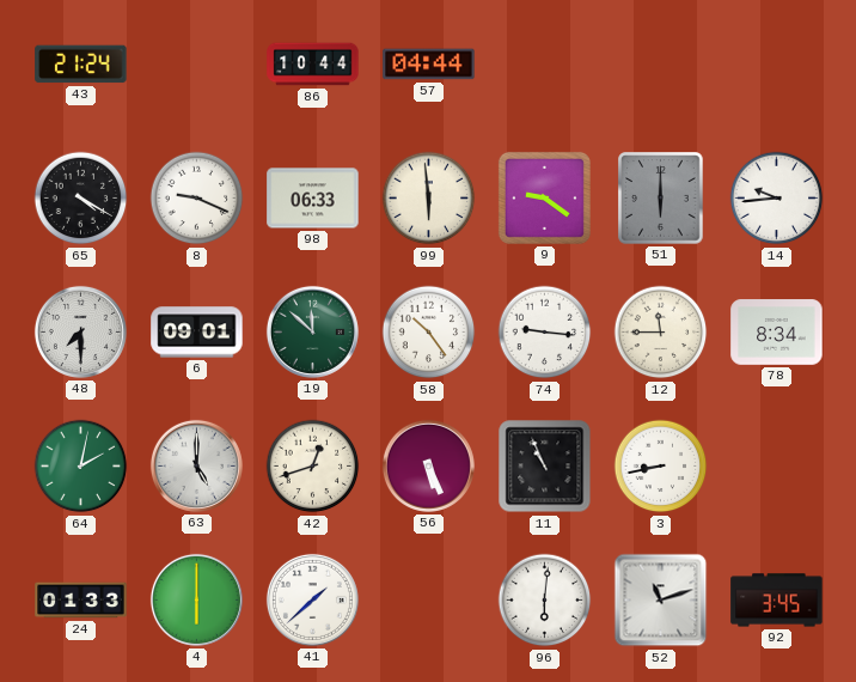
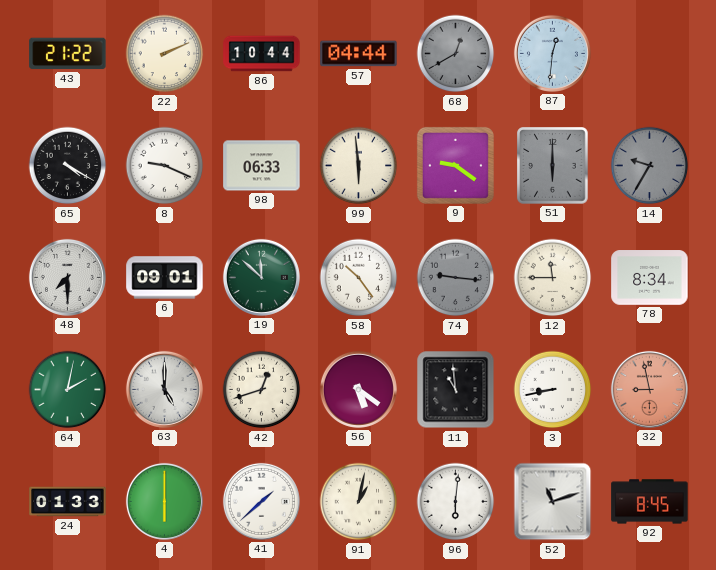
43: 21:24 -> 21:22 (68, 54)
22: none -> 2:11 (165, 54)
68: none -> 12:40 (456, 54)
87: none -> 12:31 (552, 53)
14: 9:44 -> 9:35 (650, 166)
14 dial: white -> grey (650, 166)
74 dial: white -> grey (456, 278)
56: 5:26 -> 5:21 (358, 389)
11: 10:56 -> 10:59 (456, 390)
32: none -> 8:58 (649, 389)
91: none -> 1:02 (359, 502)
92: 3:45 -> 8:45 (650, 502)
